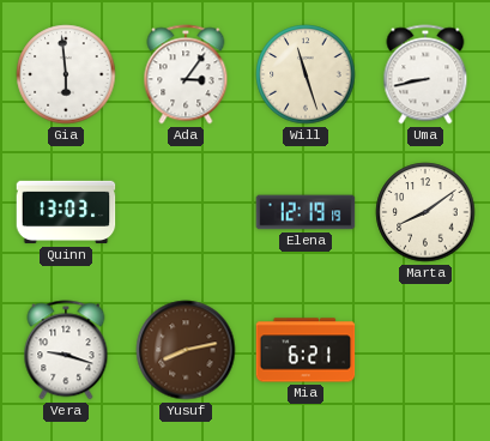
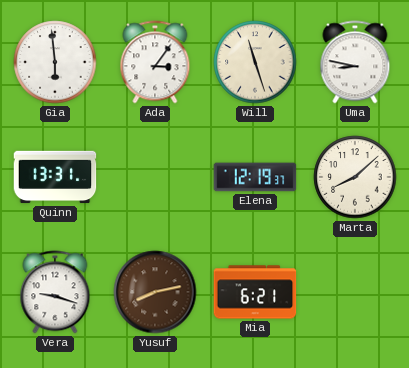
Uma: 8:43 -> 8:47 (355, 62)
Quinn: 13:03 -> 13:31 (55, 177)
Elena: 12:19:19 -> 12:19:37 (255, 177)
Marta: 8:09 -> 8:08 (355, 177)
